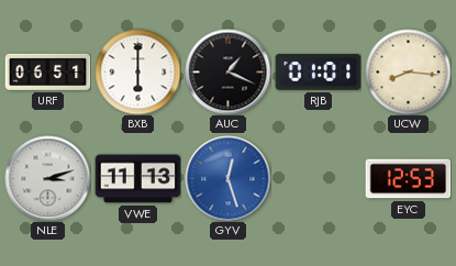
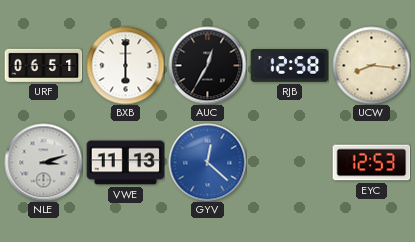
AUC: 1:19 -> 12:35 (207, 65)
RJB: 01:01 -> 12:58 (289, 66)
GYV: 12:27 -> 12:22 (207, 162)
